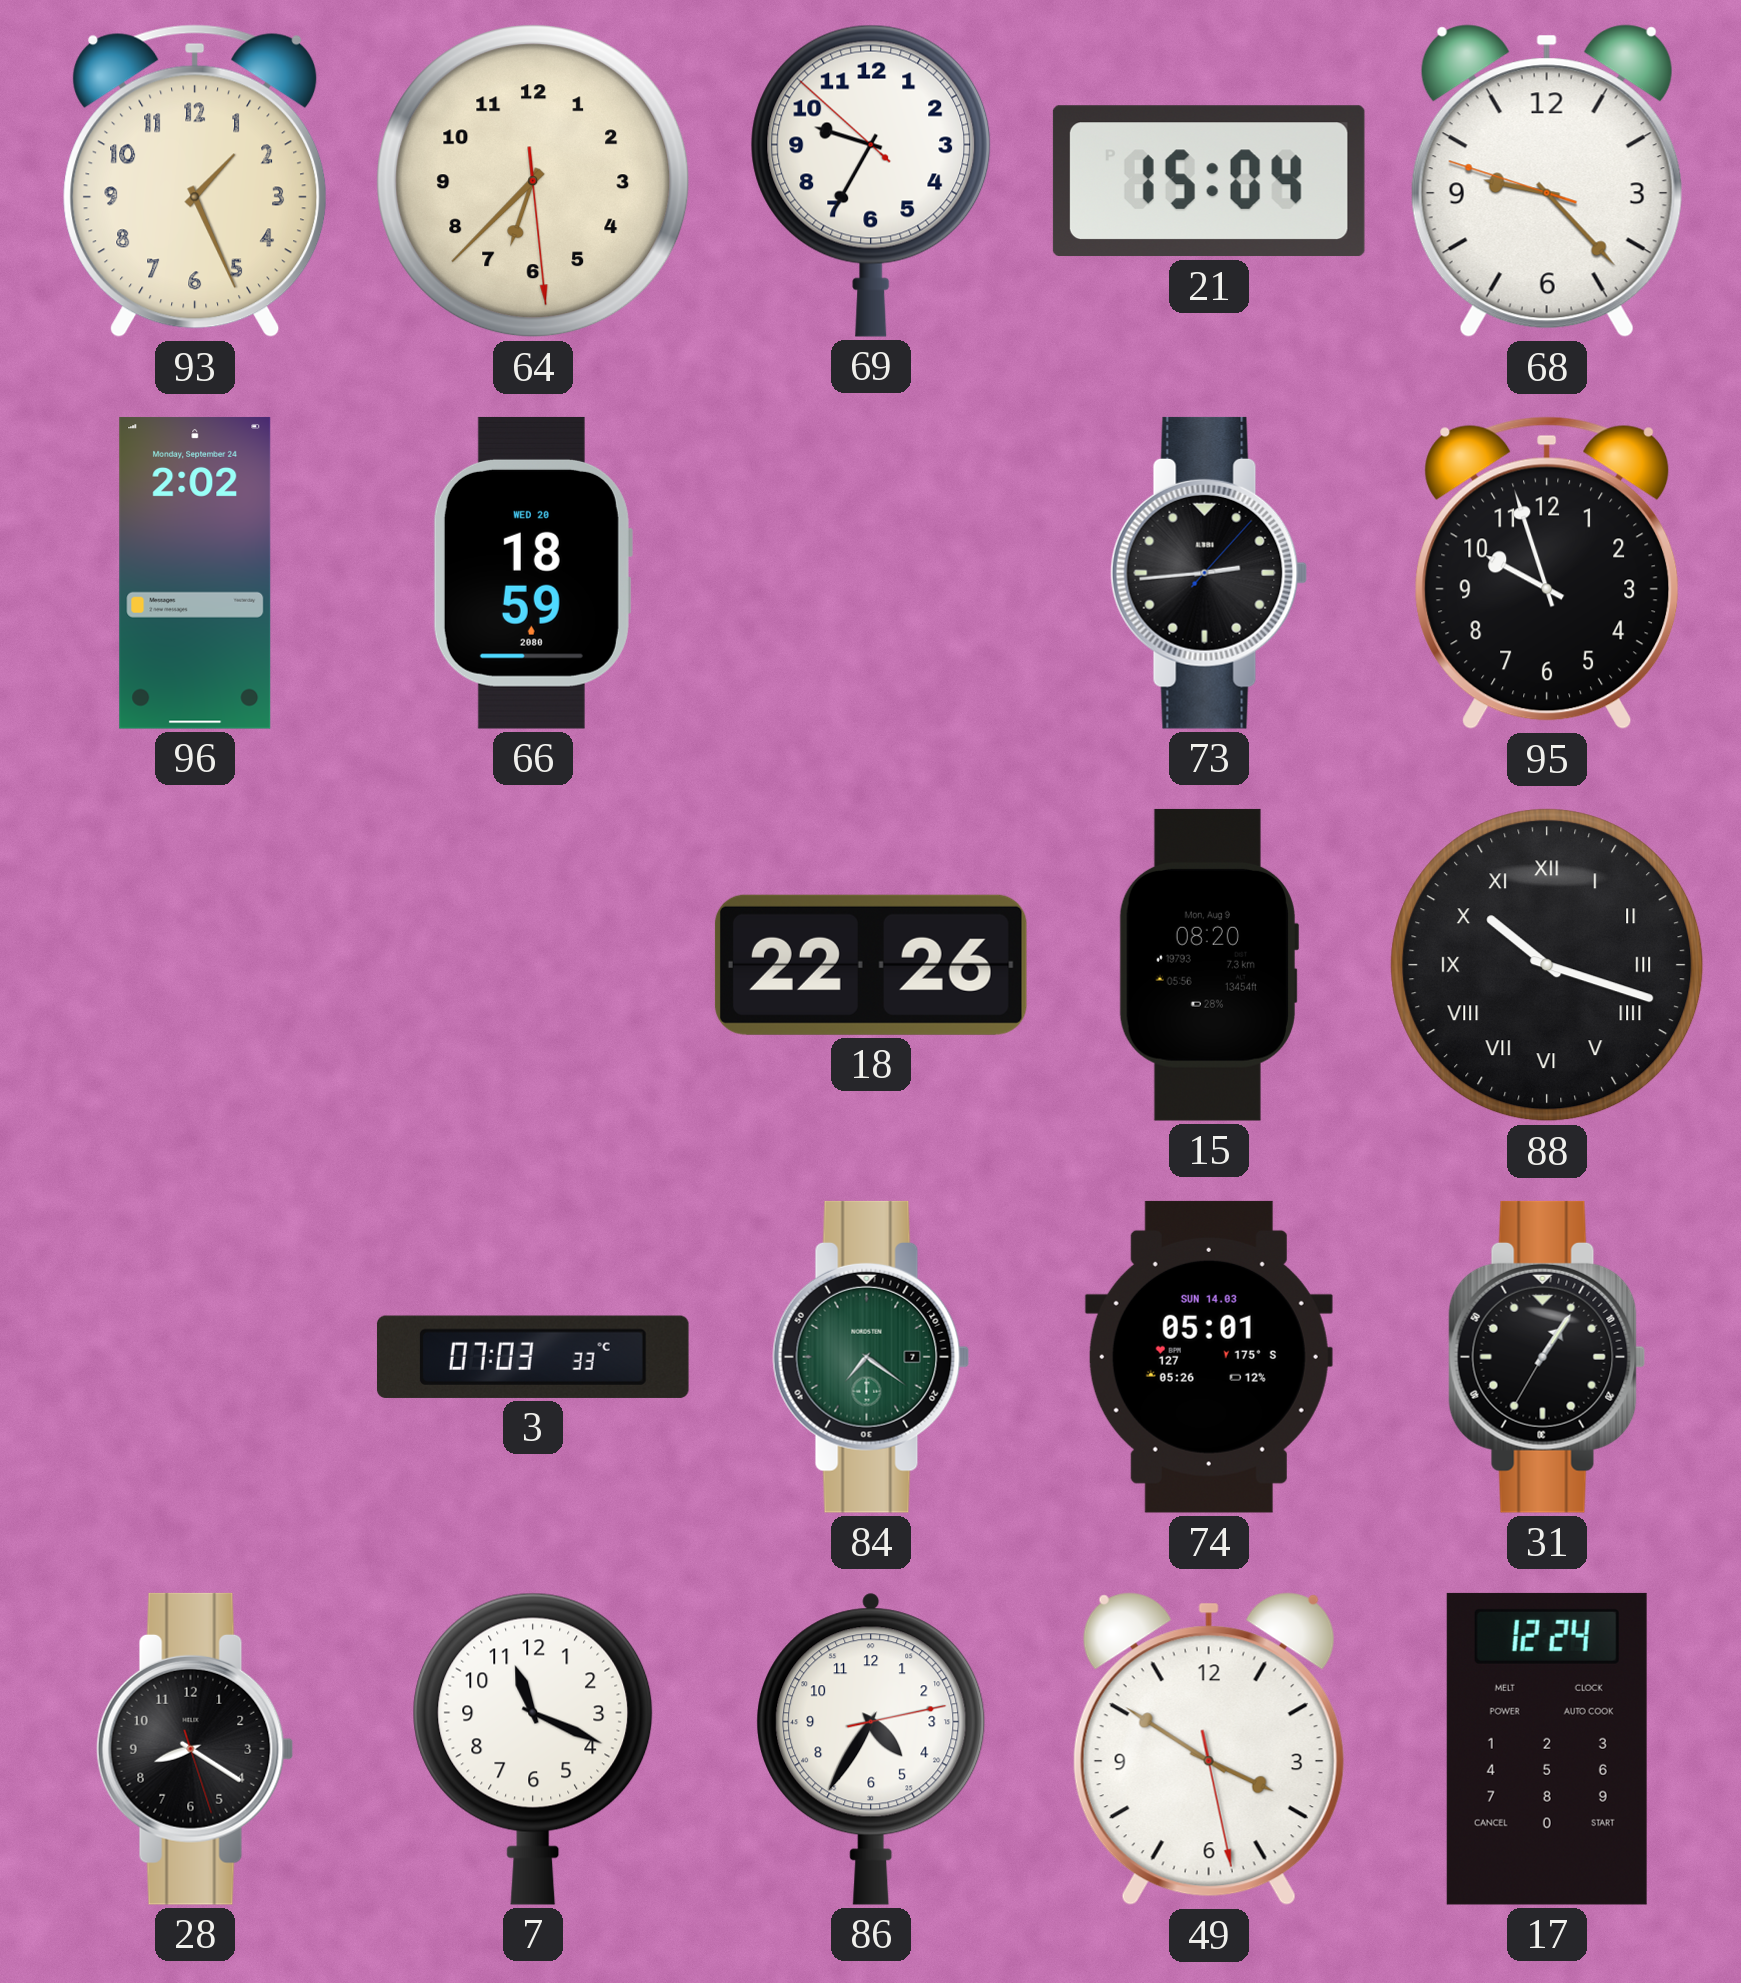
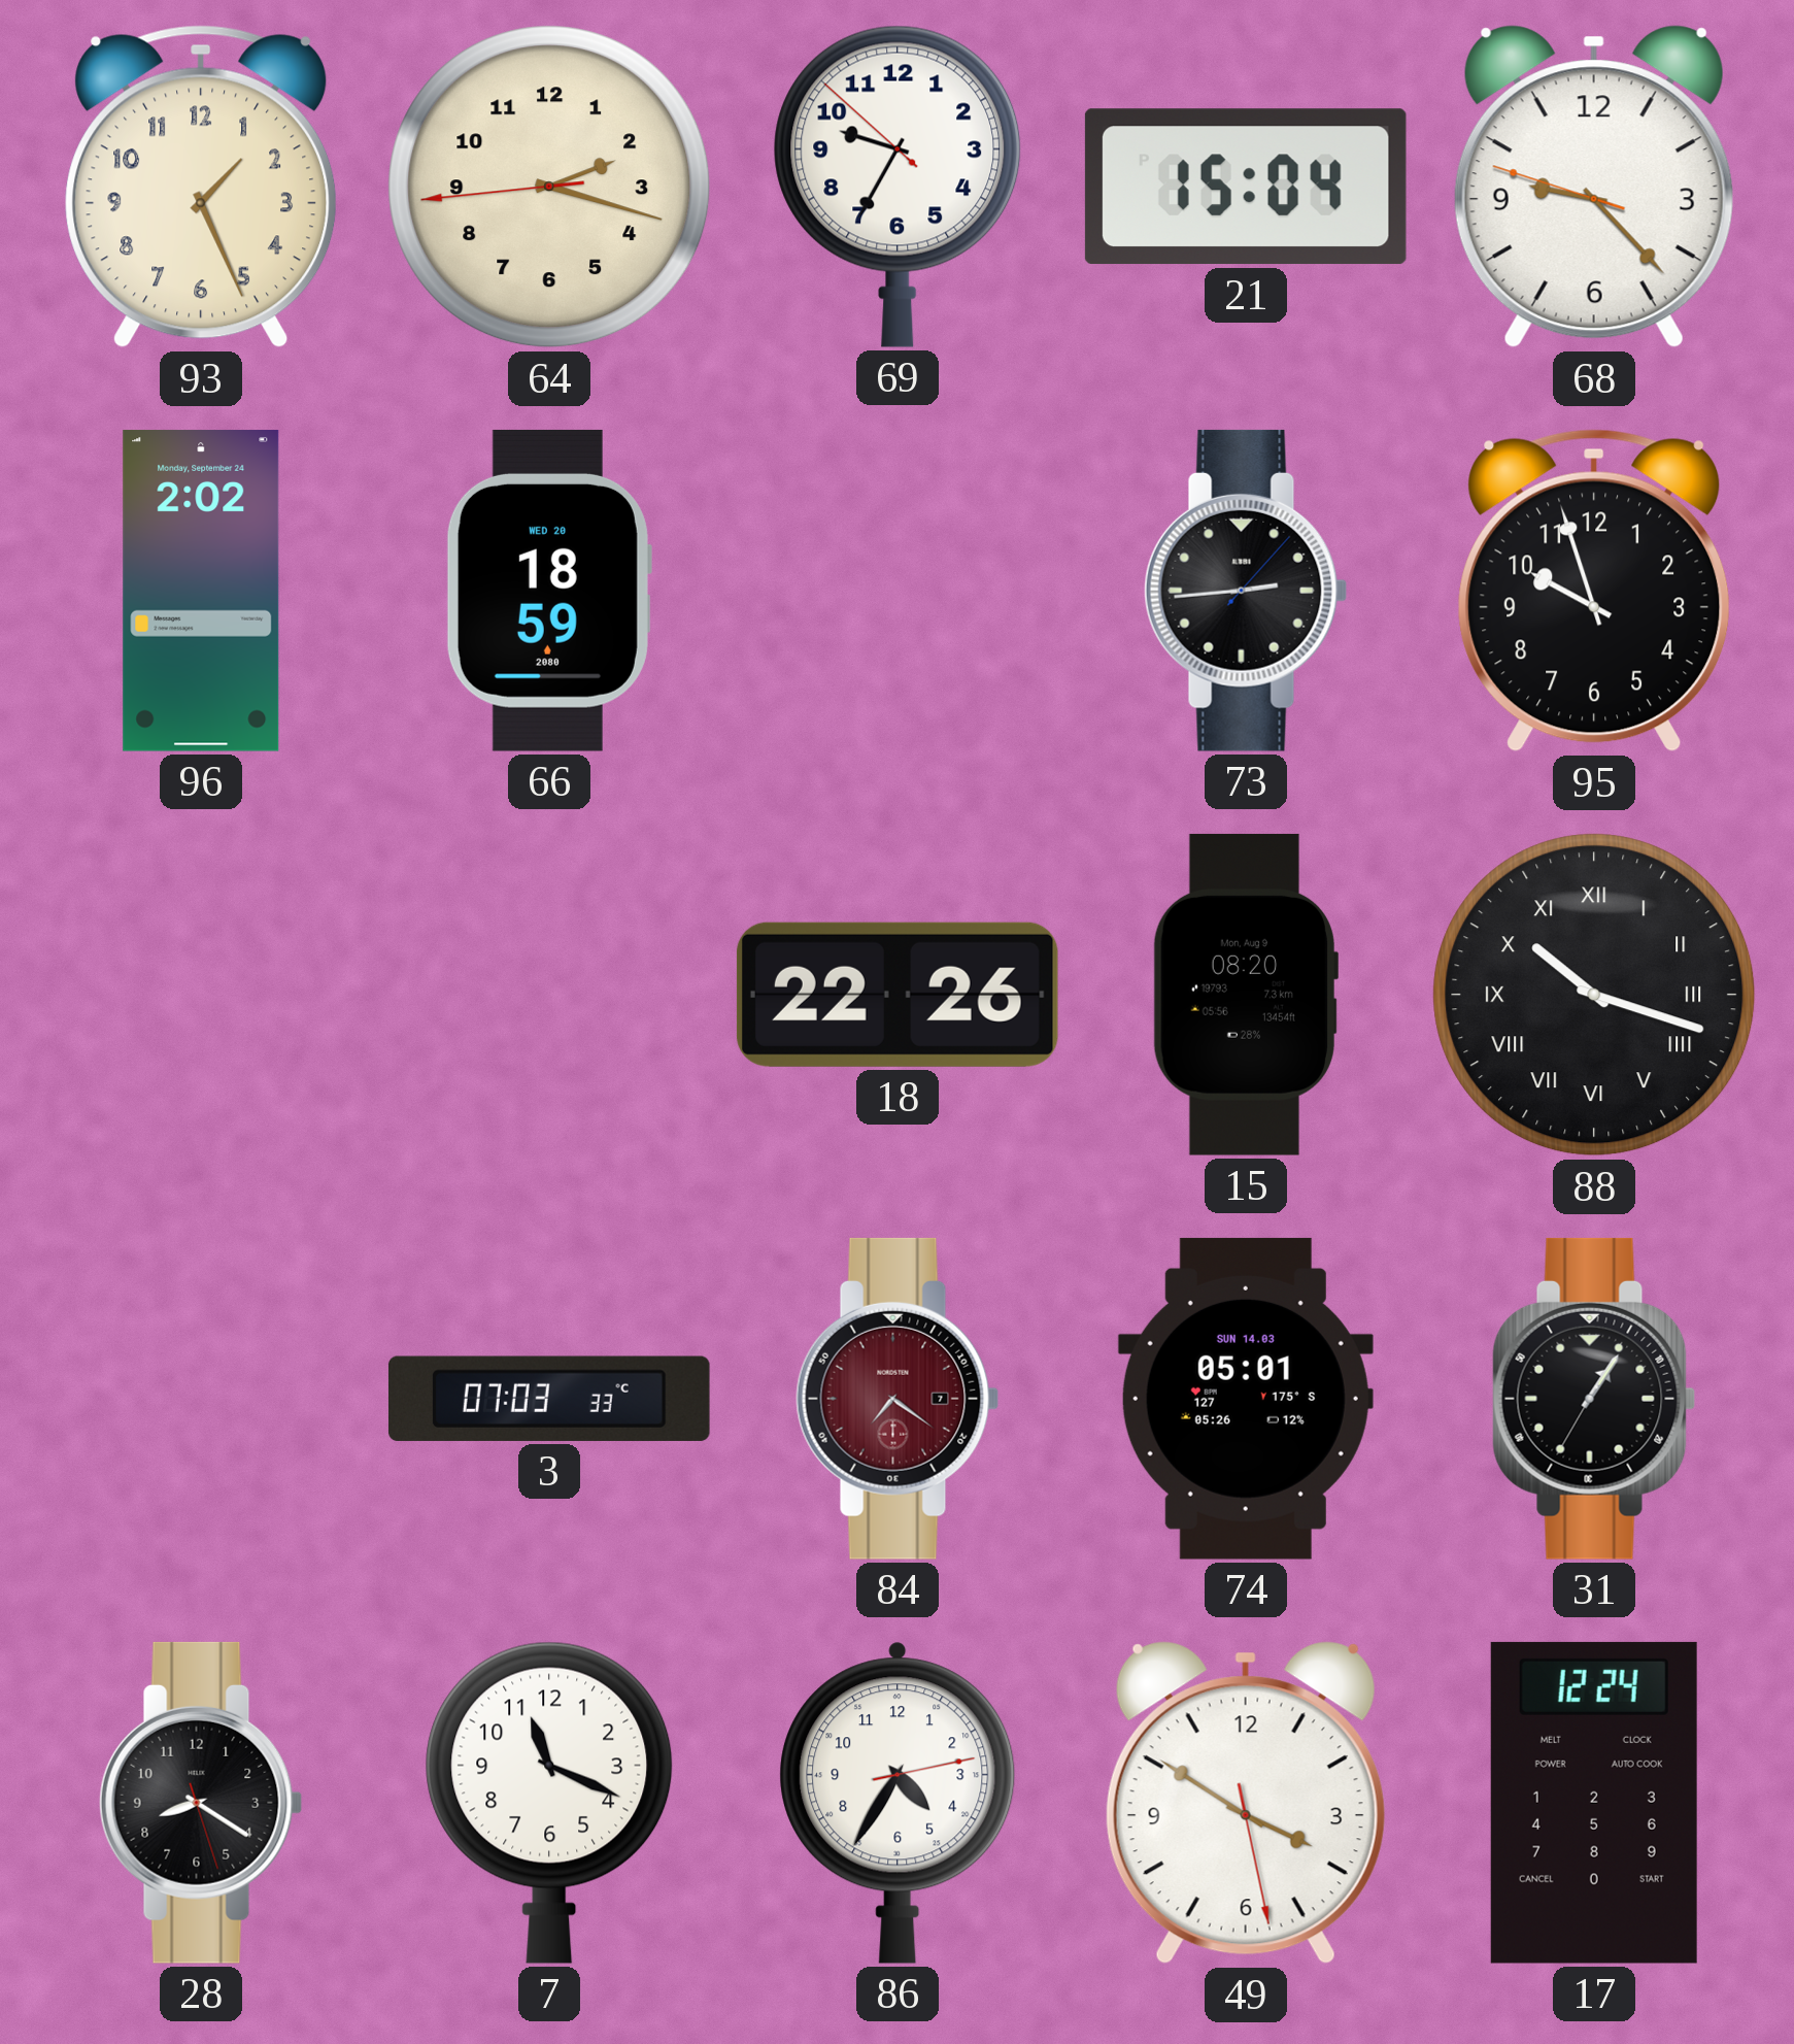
64: 6:37 -> 2:17 (549, 187)
84 dial: green -> burgundy (898, 1399)
